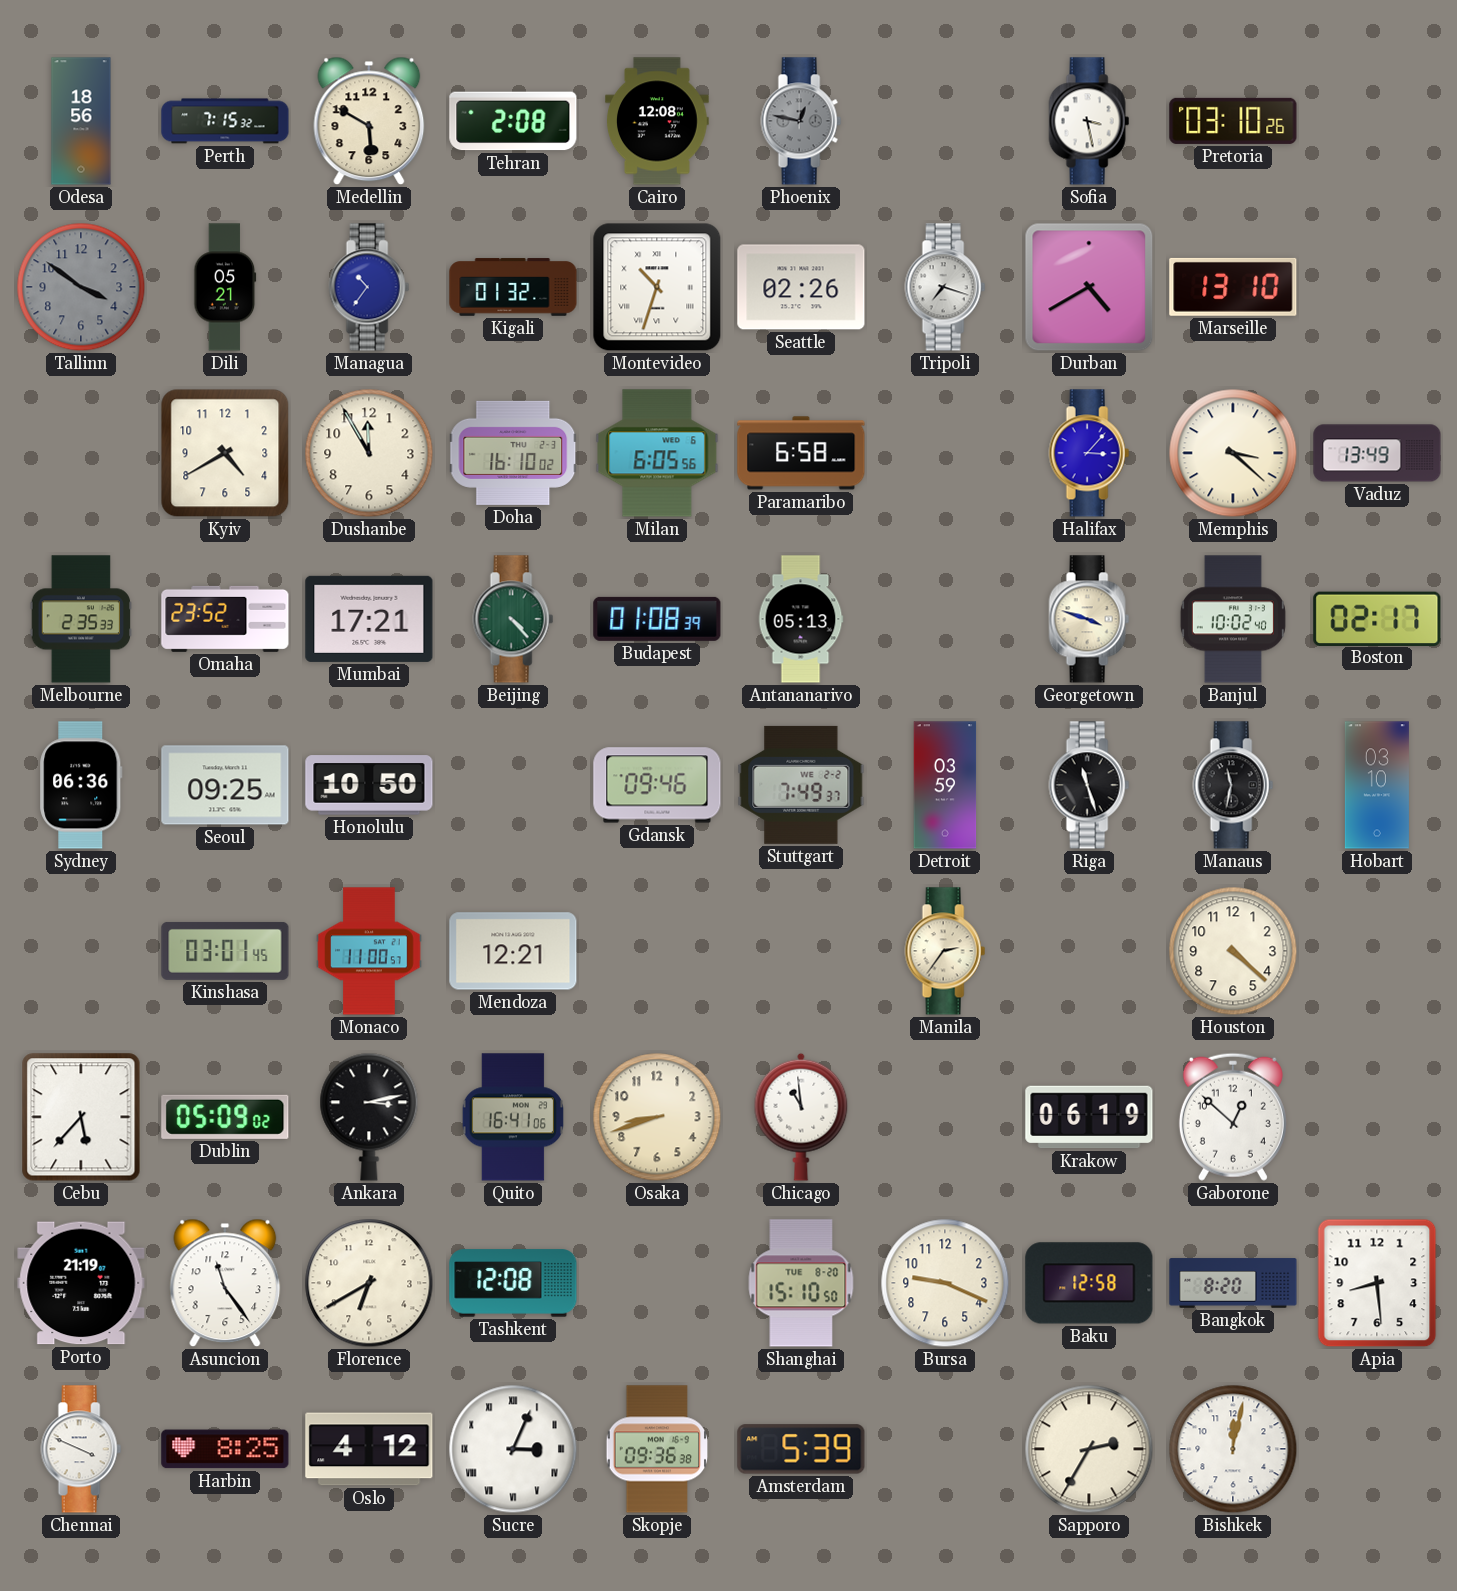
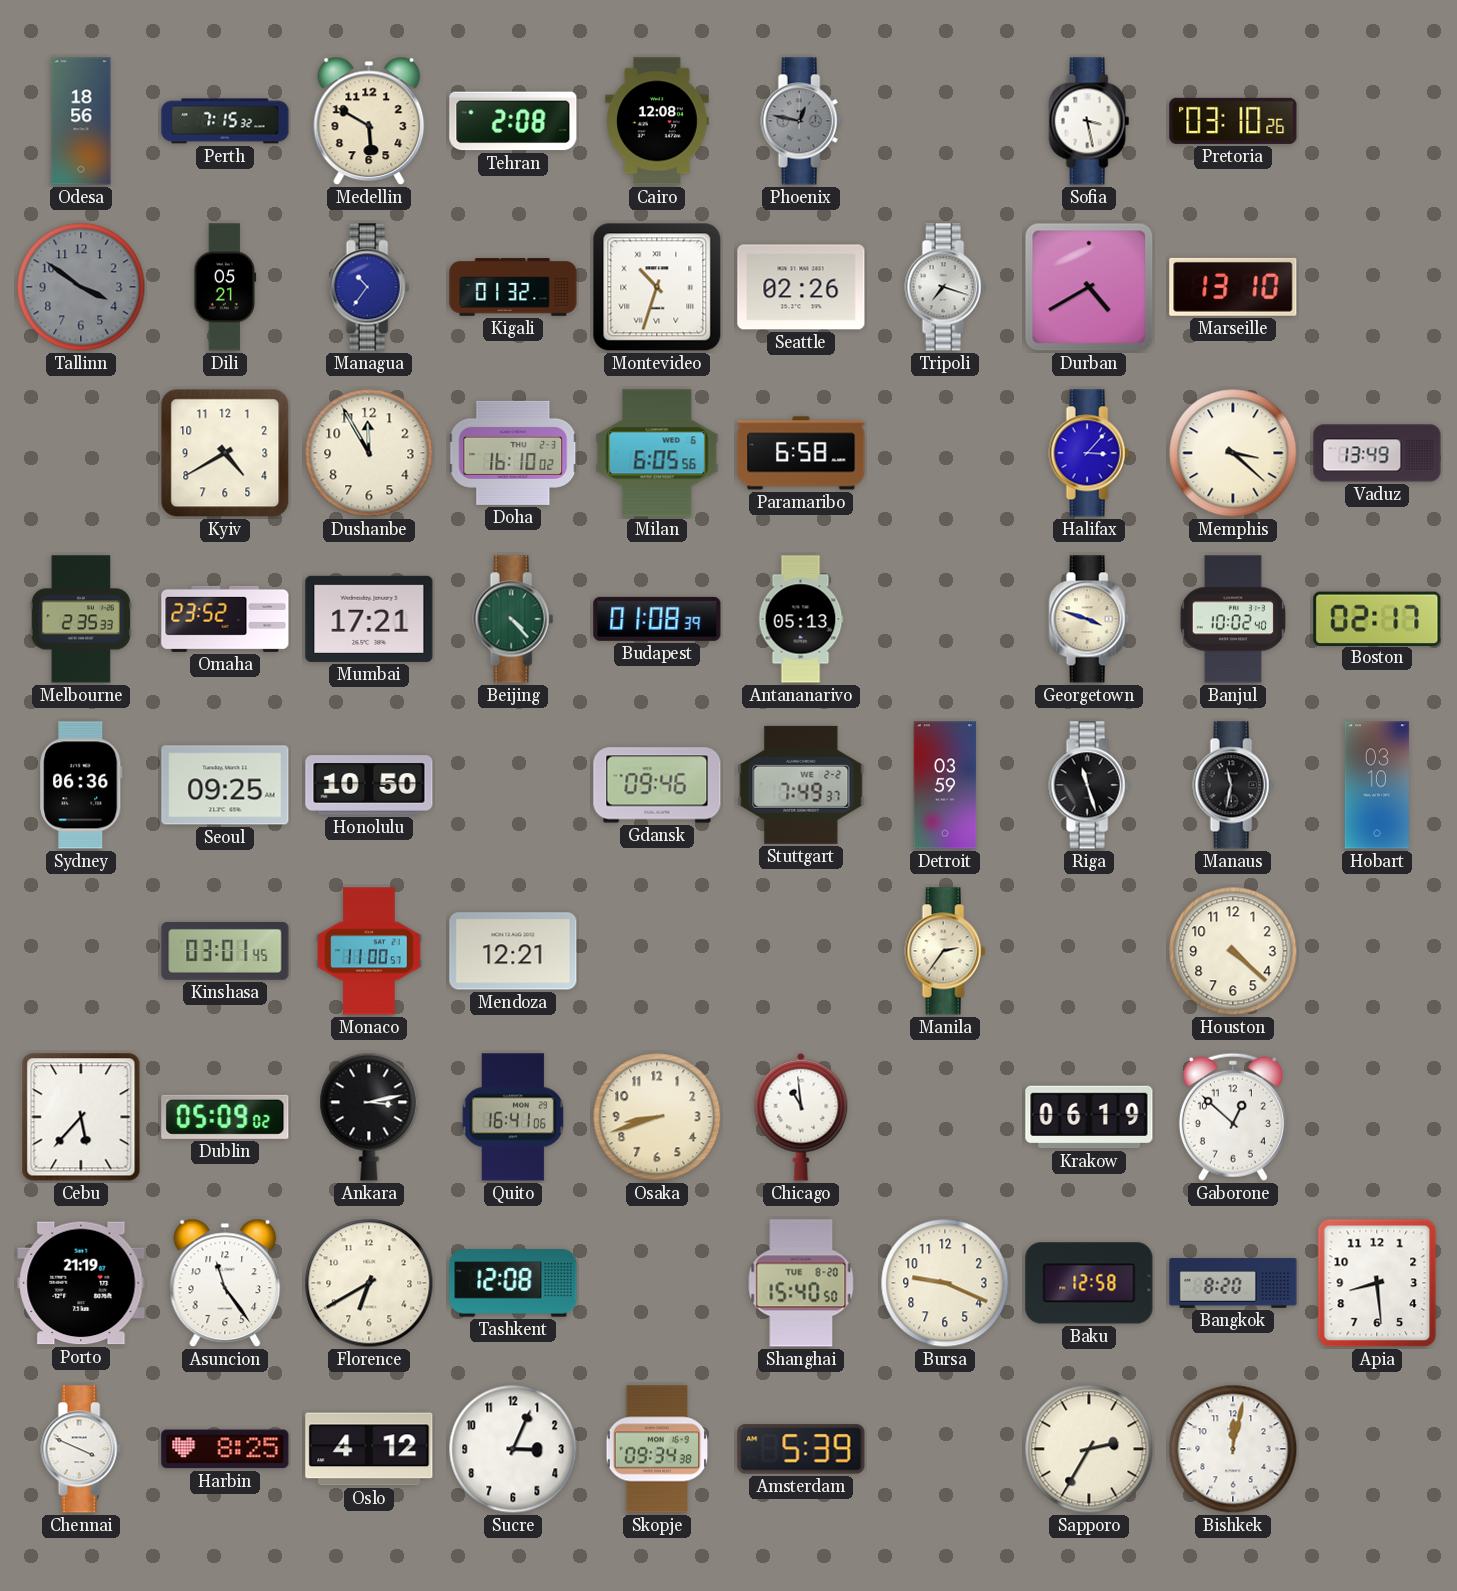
Shanghai: 15:10 -> 15:40 (801, 1283)
Sucre numerals: Roman -> Arabic (513, 1449)
Skopje: 09:36 -> 09:34 (657, 1449)
